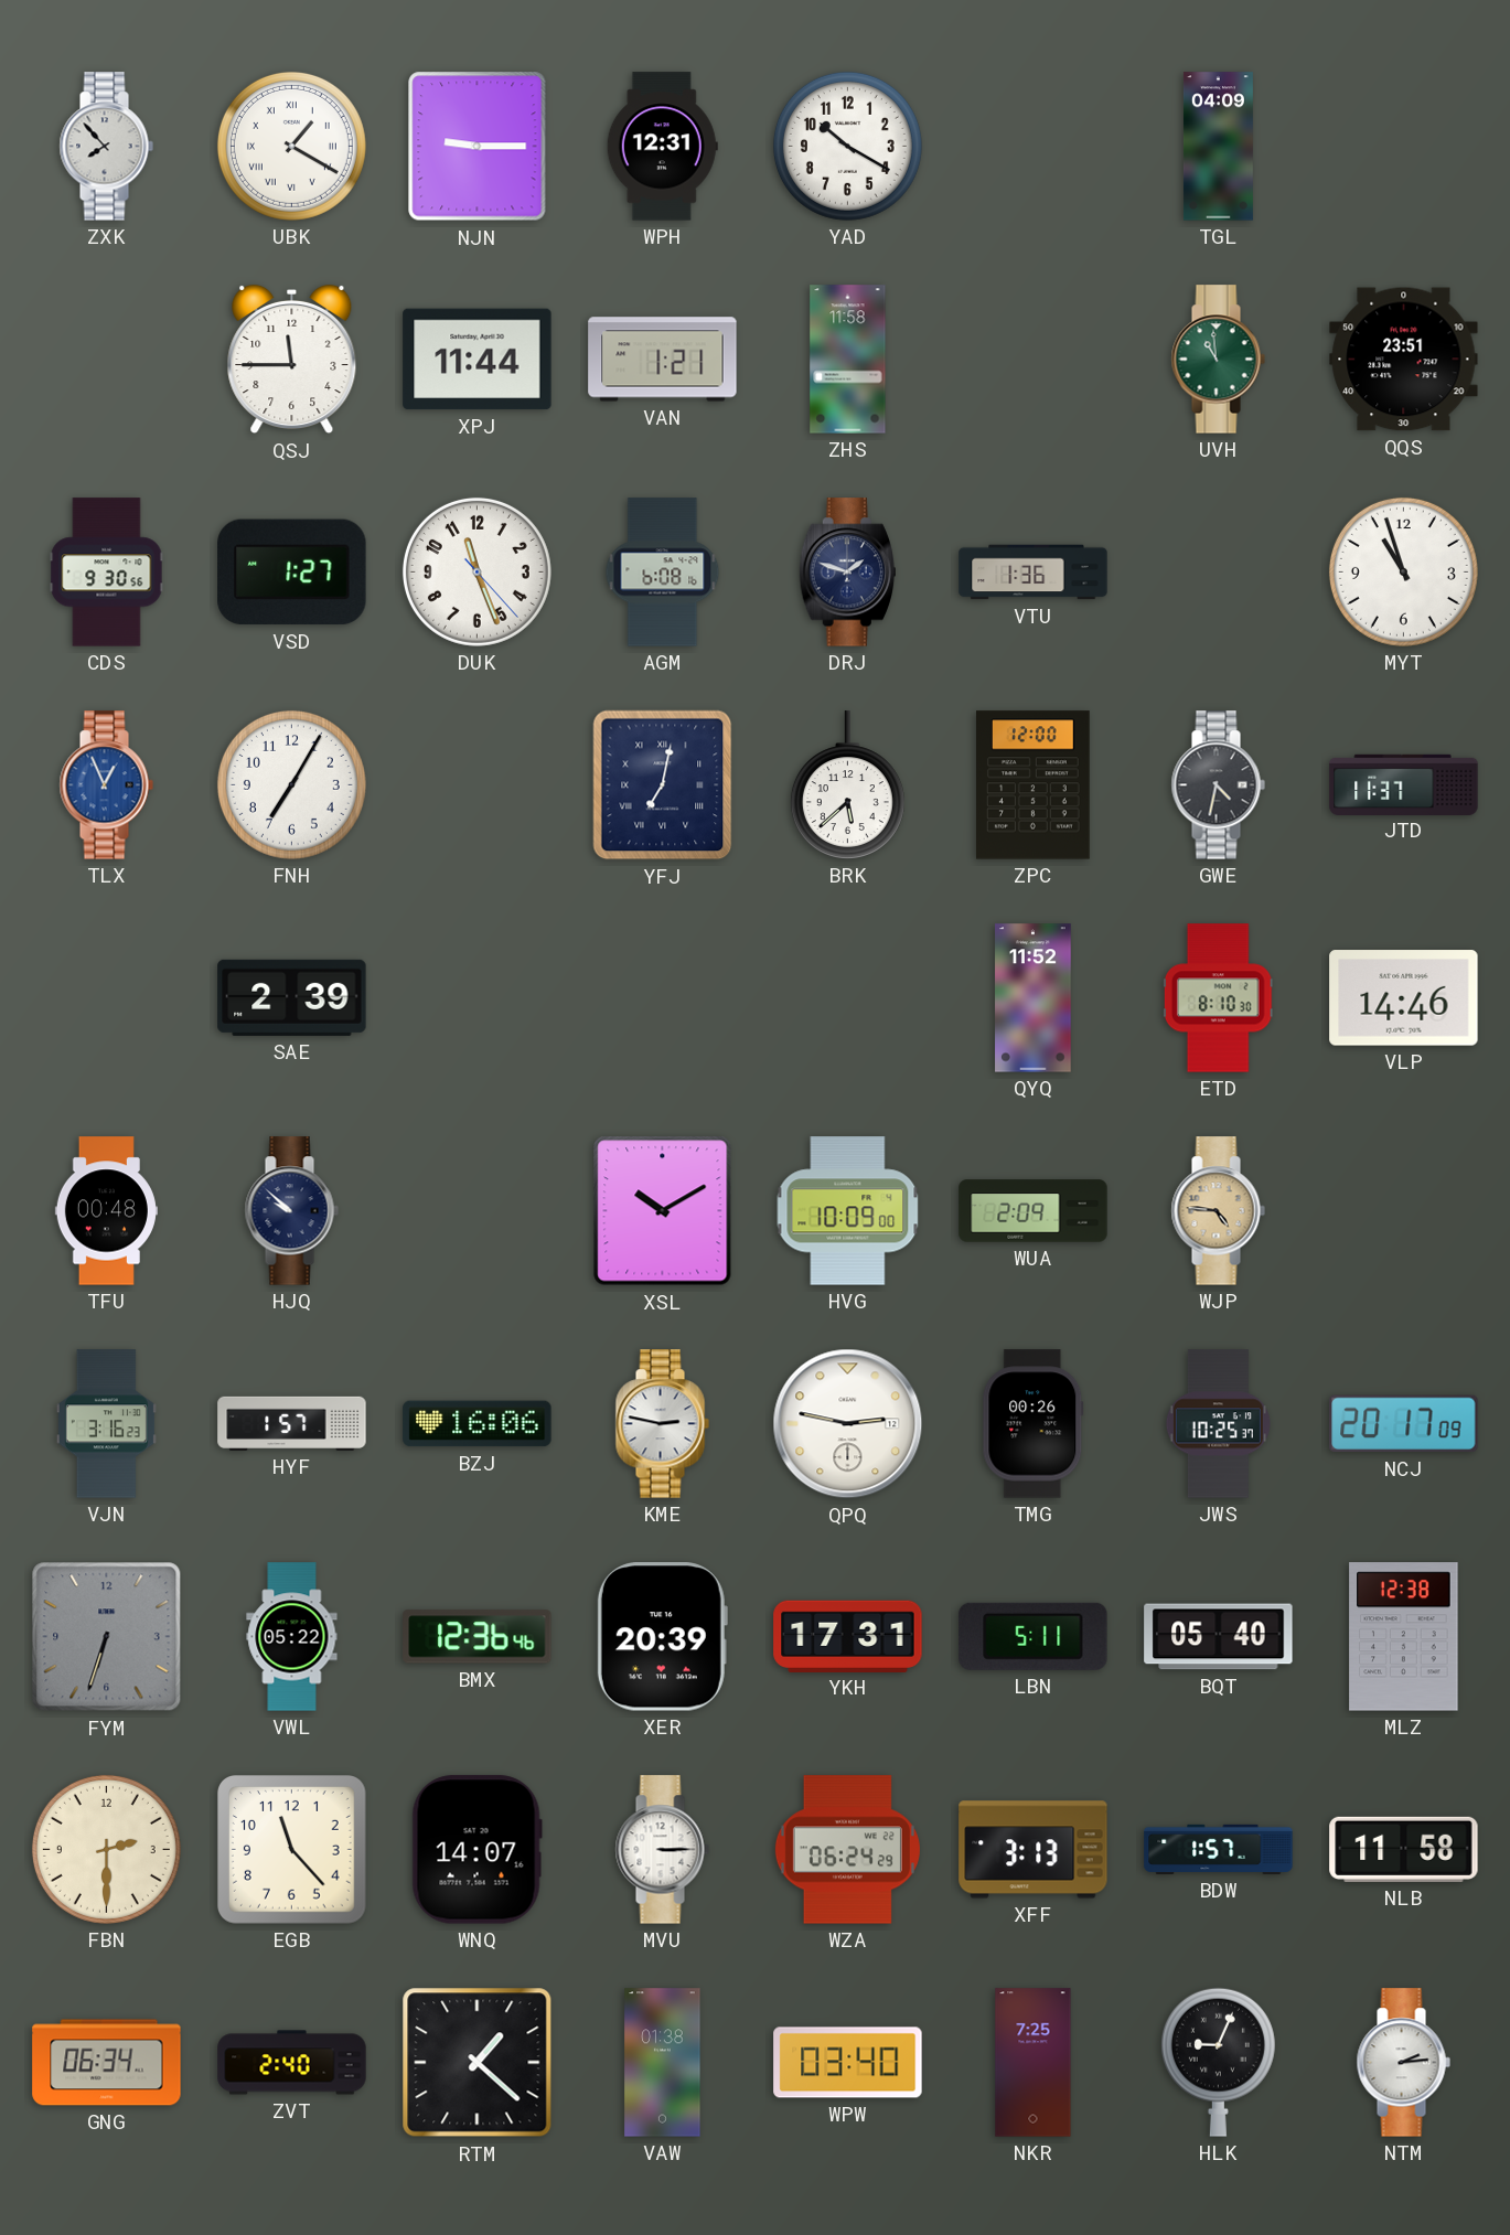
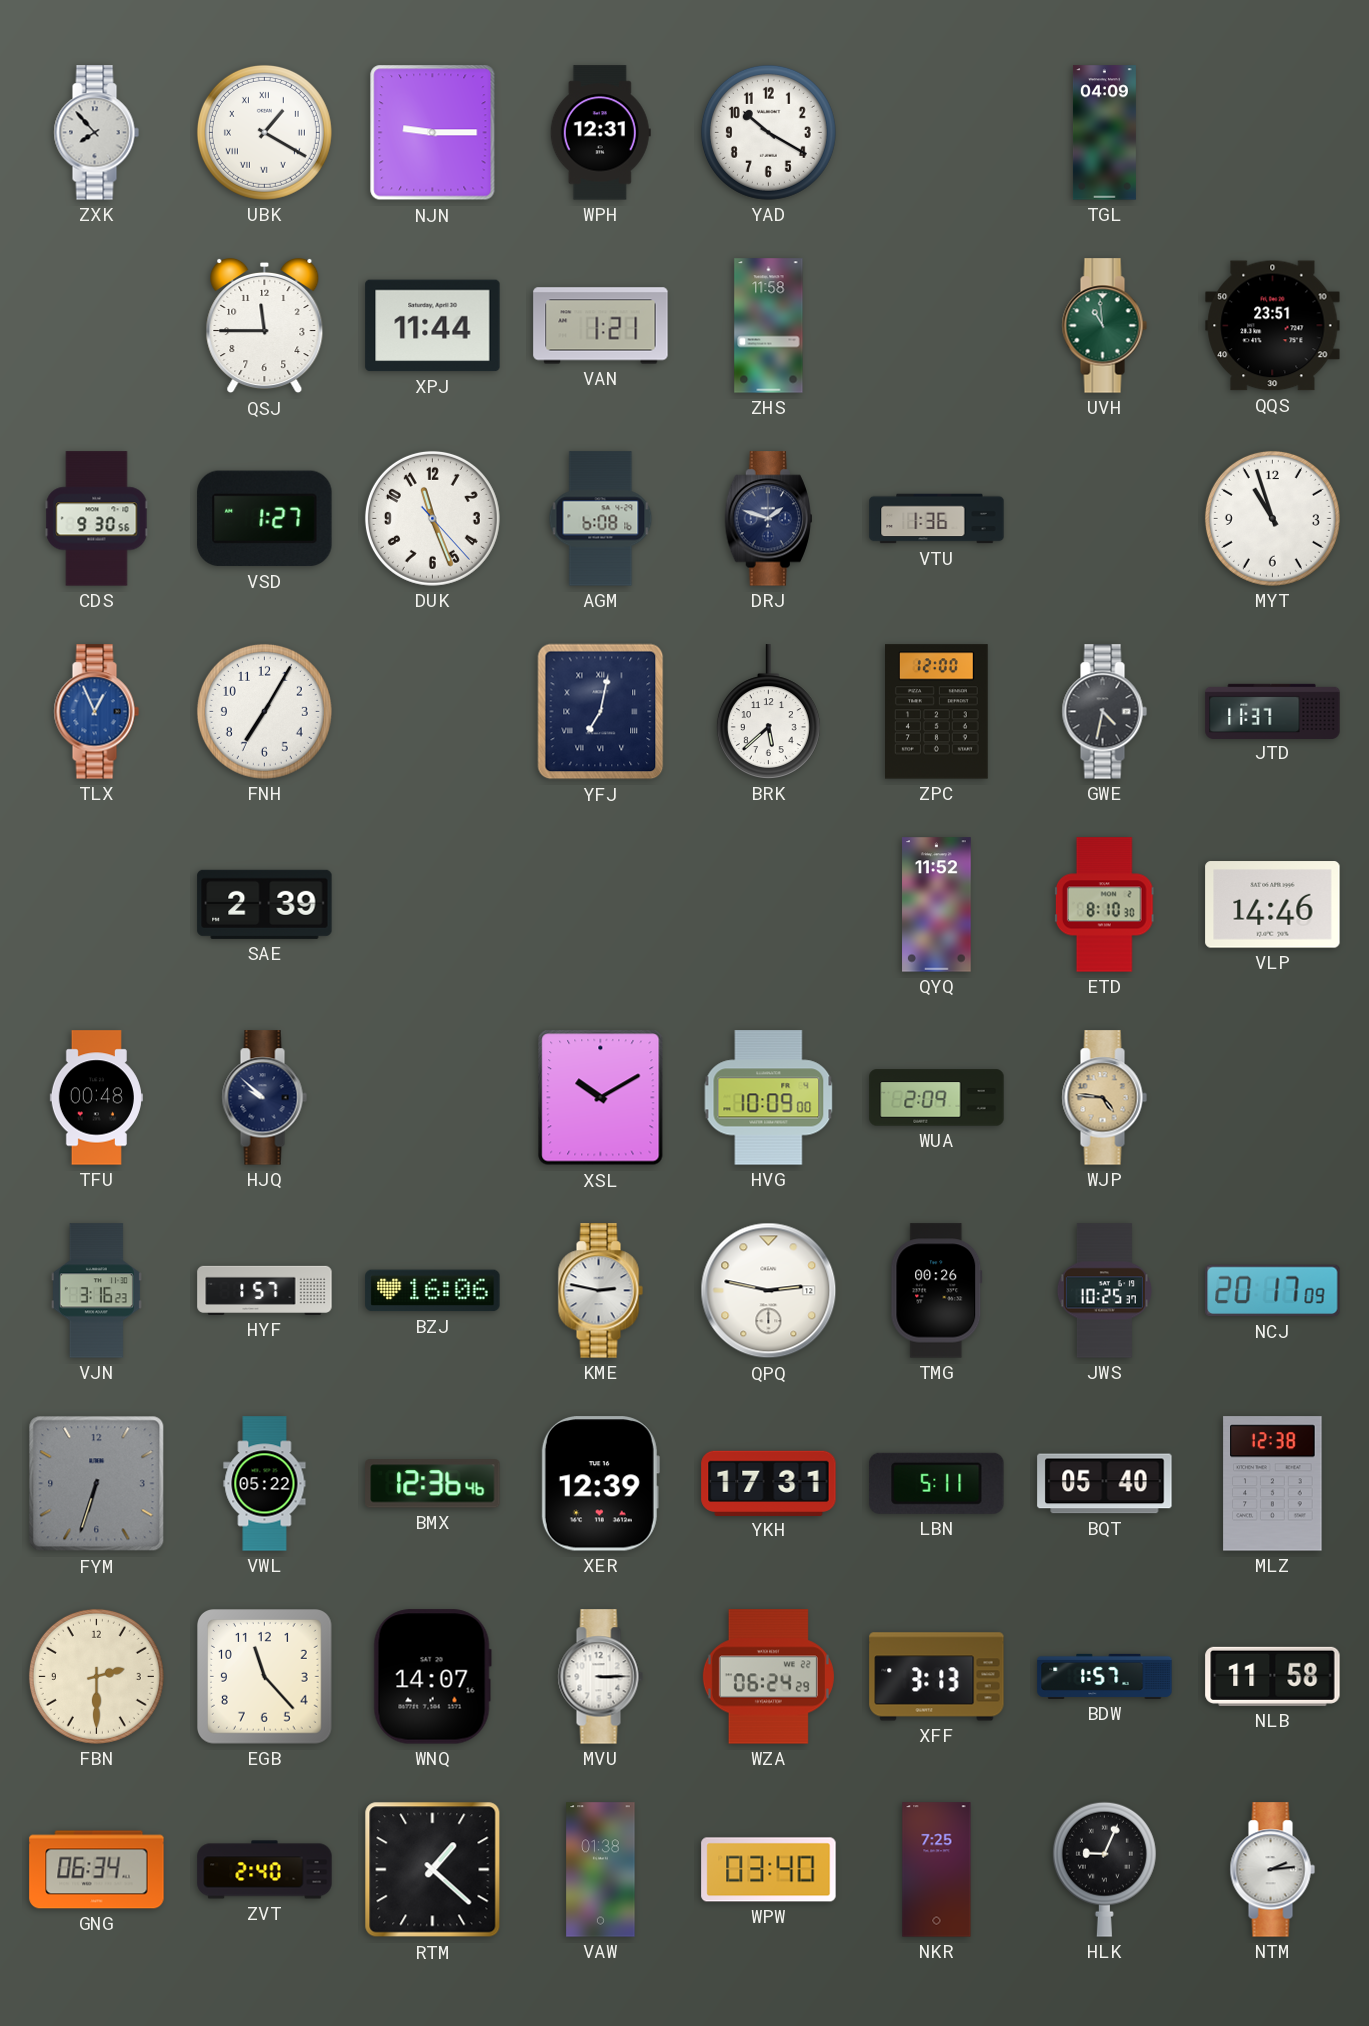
XER: 20:39 -> 12:39 (600, 1484)
